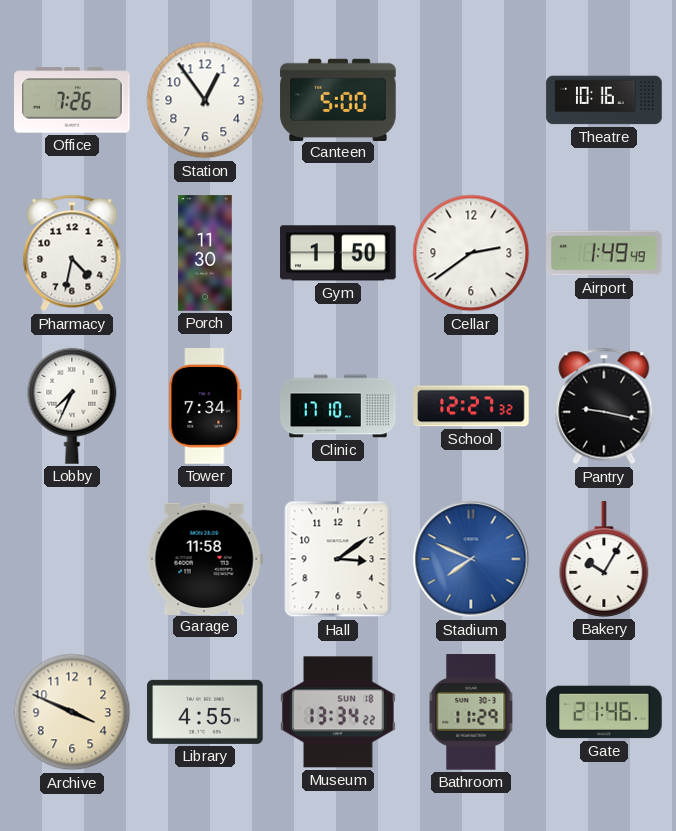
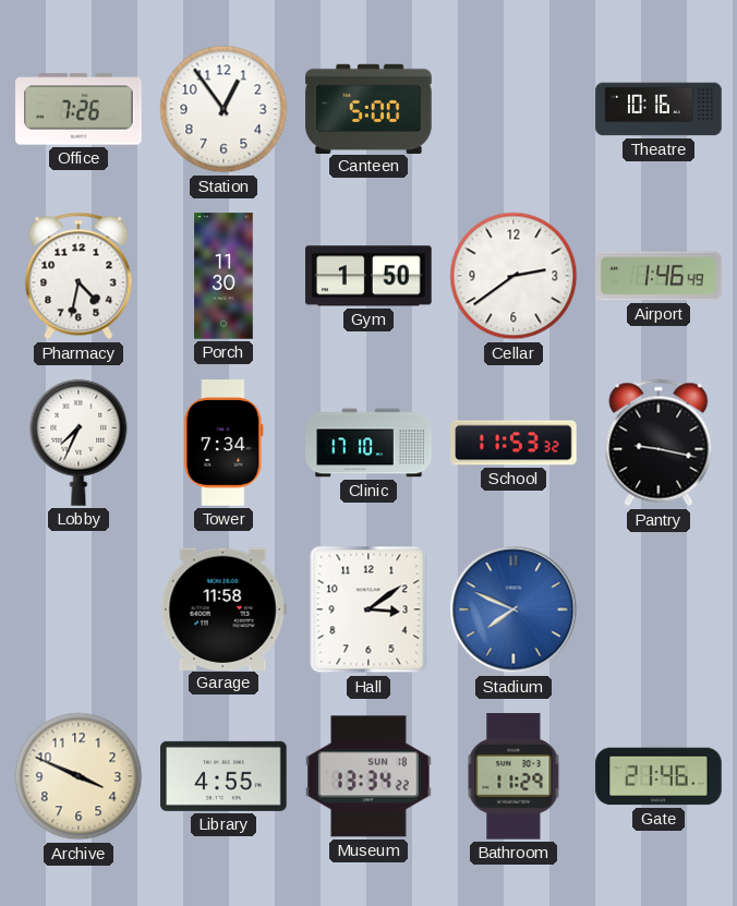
Airport: 1:49 -> 1:46 (659, 276)
School: 12:27 -> 11:53 (514, 443)
Bakery: 10:05 -> none (604, 559)
